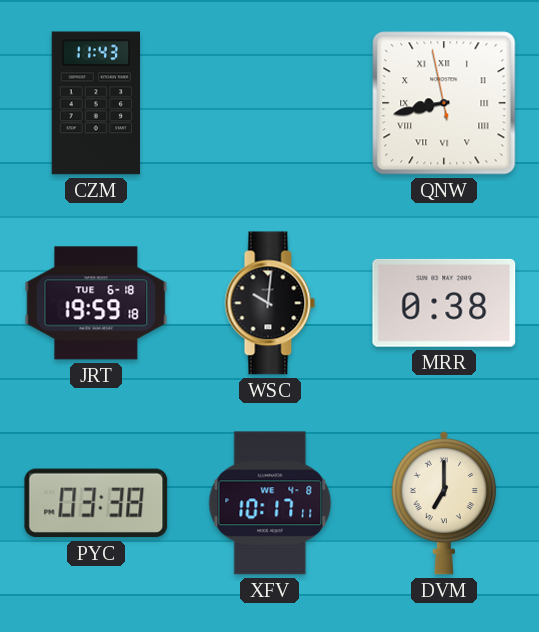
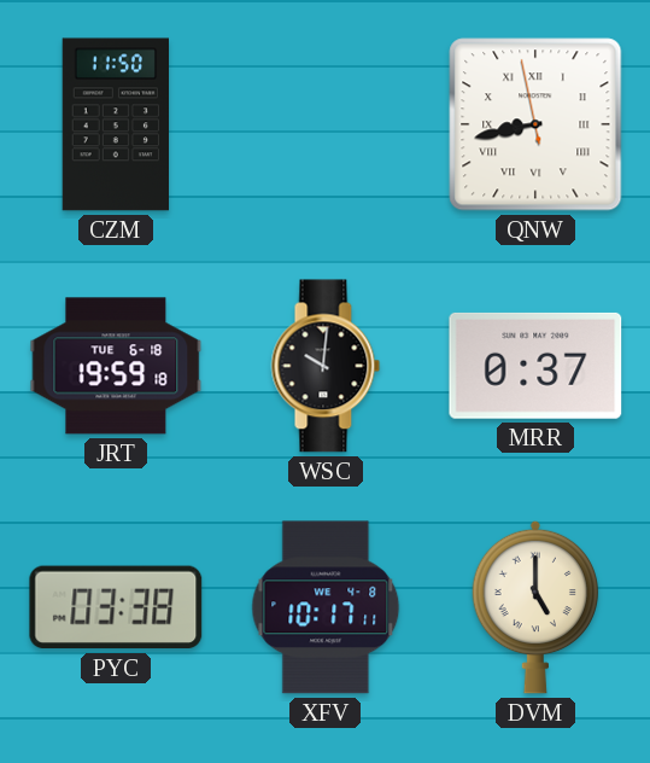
CZM: 11:43 -> 11:50 (115, 124)
MRR: 0:38 -> 0:37 (535, 366)
DVM: 7:00 -> 5:00 (535, 607)
